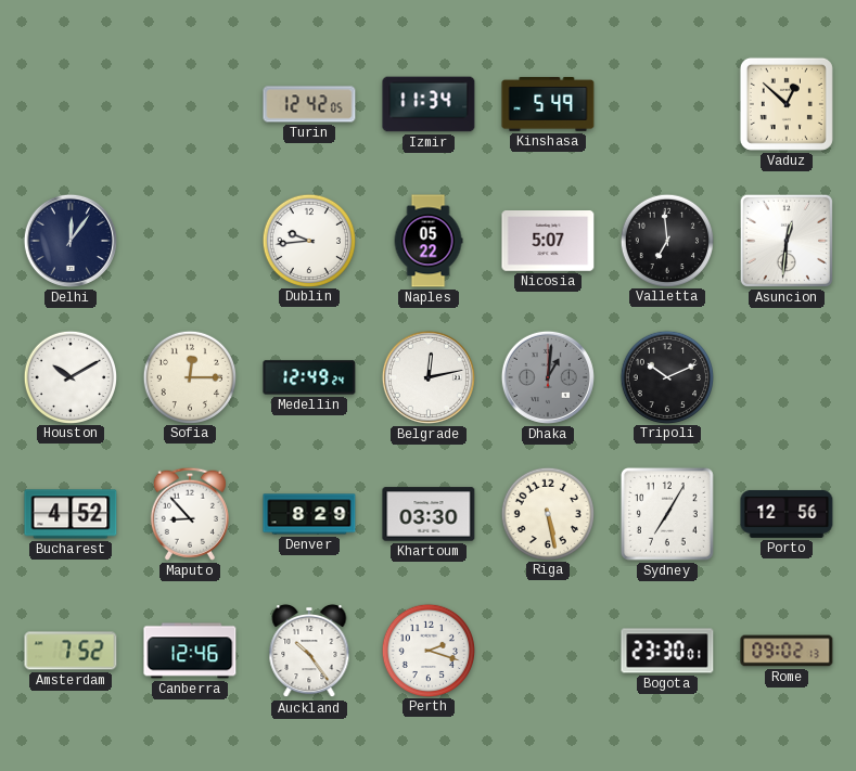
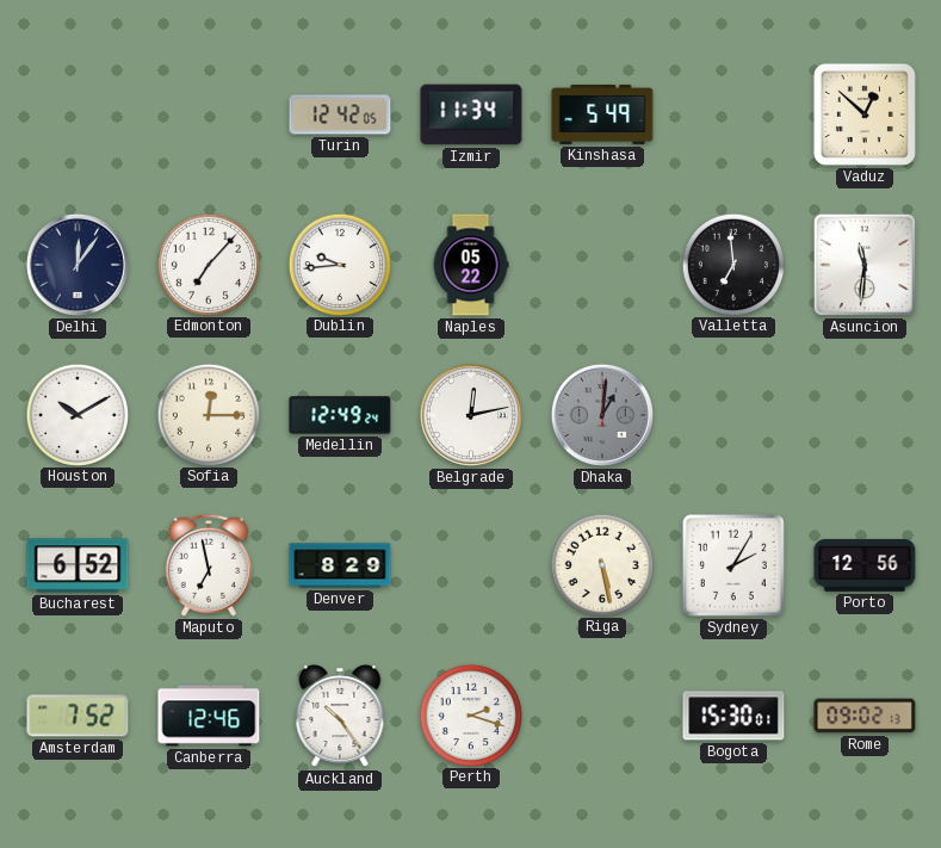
Edmonton: none -> 7:07 (208, 264)
Nicosia: 5:07 -> none (548, 241)
Asuncion: 12:31 -> 11:31 (865, 265)
Tripoli: 10:11 -> none (666, 376)
Bucharest: 4:52 -> 6:52 (78, 565)
Maputo: 8:53 -> 6:58 (209, 565)
Khartoum: 03:30 -> none (429, 514)
Sydney: 7:05 -> 2:05 (733, 565)
Bogota: 23:30 -> 15:30 (733, 716)
